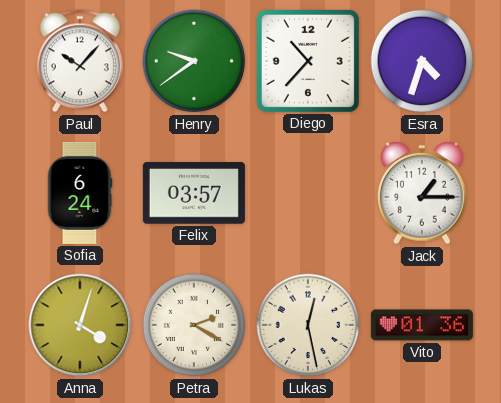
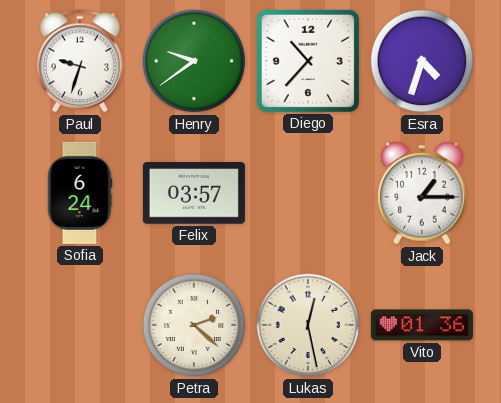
Paul: 10:07 -> 9:33 (80, 61)
Anna: 4:03 -> none (80, 325)
Petra: 2:20 -> 2:22 (194, 325)
